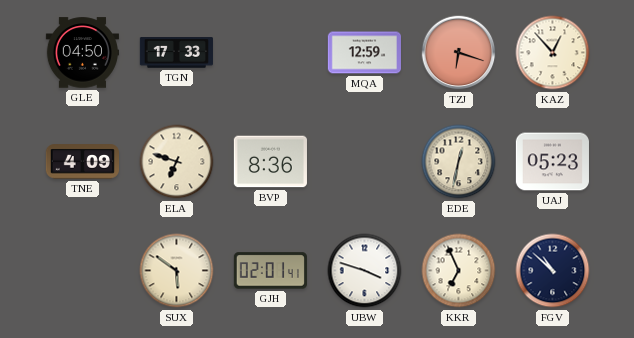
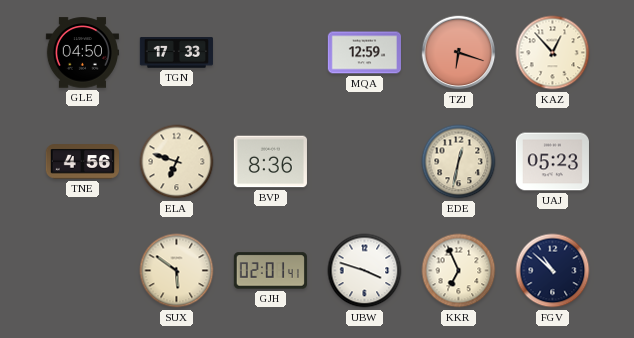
TNE: 4:09 -> 4:56 (82, 162)
